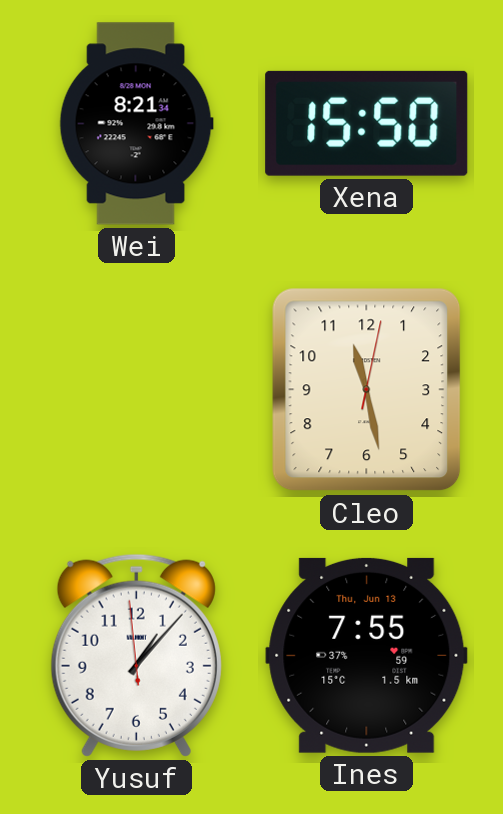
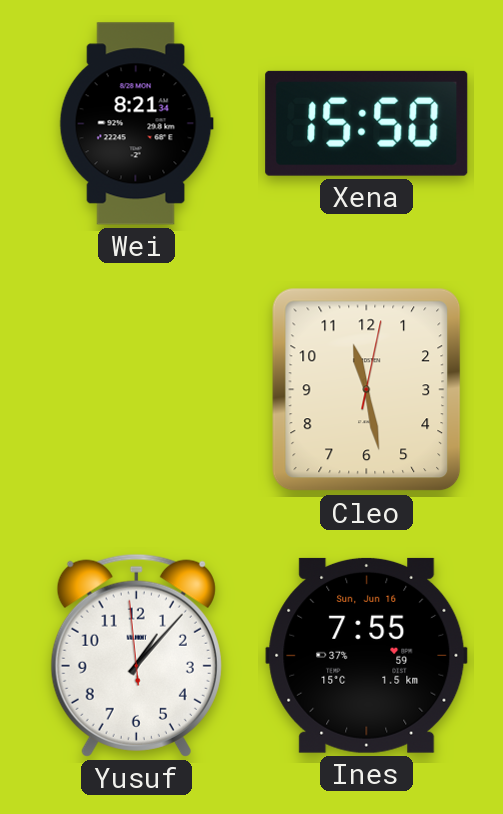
Ines date: Thu, Jun 13 -> Sun, Jun 16 (367, 655)
